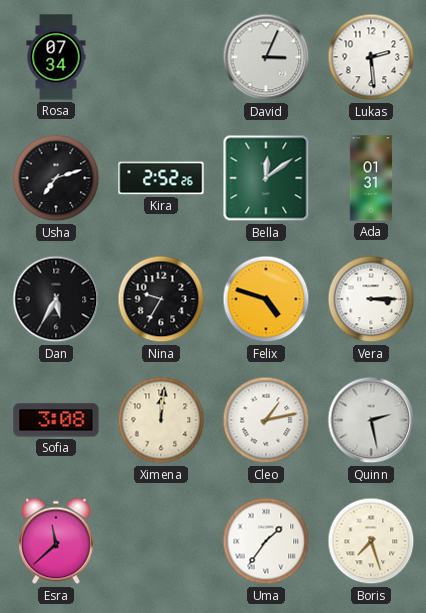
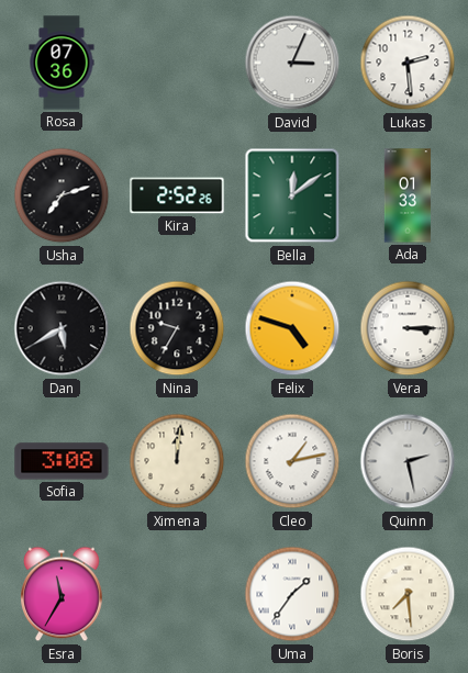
Rosa: 07:34 -> 07:36 (62, 63)
Ada: 01:31 -> 01:33 (408, 195)
Dan: 5:35 -> 5:40 (62, 328)
Esra: 11:38 -> 11:35 (63, 594)
Boris: 7:27 -> 7:29 (408, 594)
